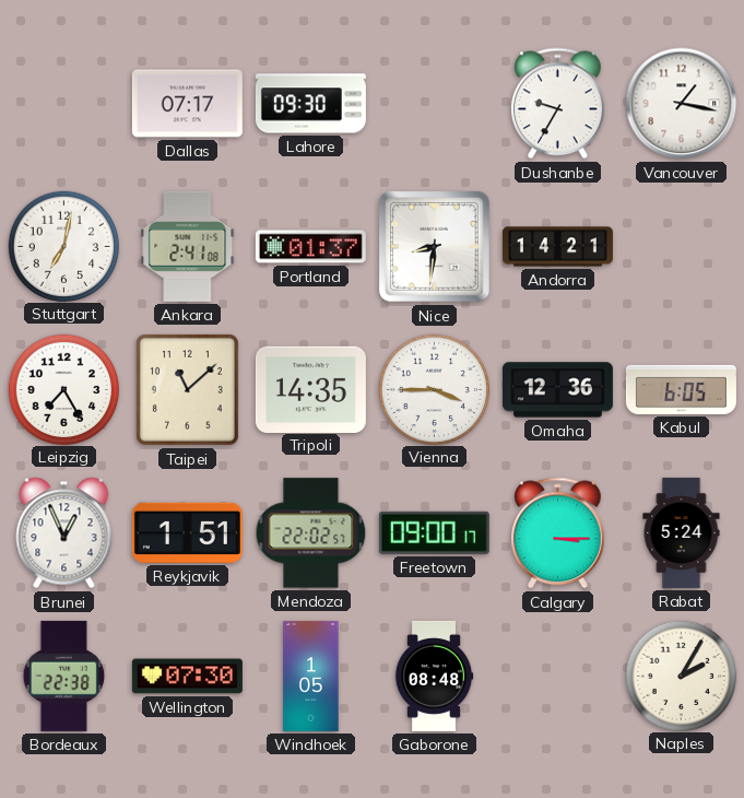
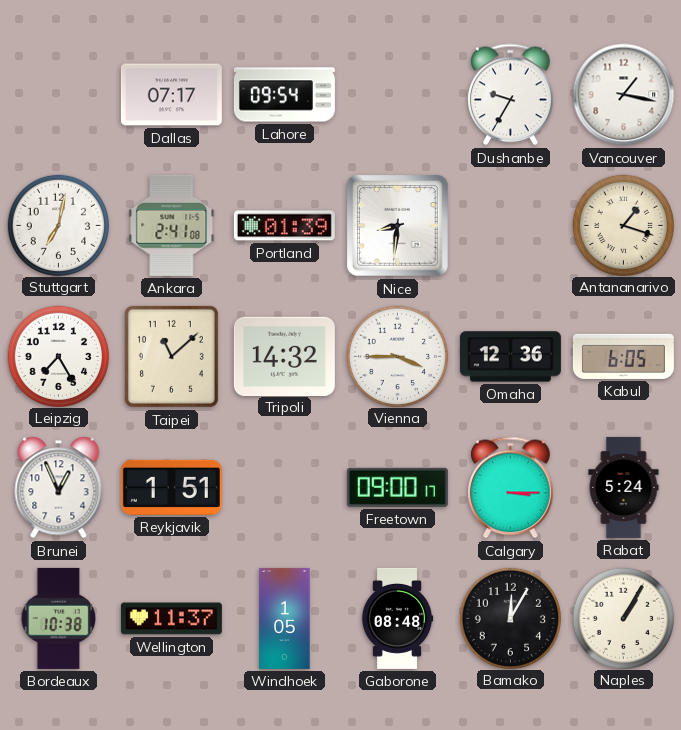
Lahore: 09:30 -> 09:54 (284, 95)
Portland: 01:37 -> 01:39 (284, 226)
Andorra: 14:21 -> none (557, 247)
Antananarivo: none -> 1:18 (623, 225)
Tripoli: 14:35 -> 14:32 (284, 356)
Mendoza: 22:02 -> none (311, 533)
Bordeaux: 22:38 -> 10:38 (59, 618)
Wellington: 07:30 -> 11:37 (171, 619)
Bamako: none -> 12:05 (510, 618)
Naples: 2:05 -> 1:05 (623, 618)
